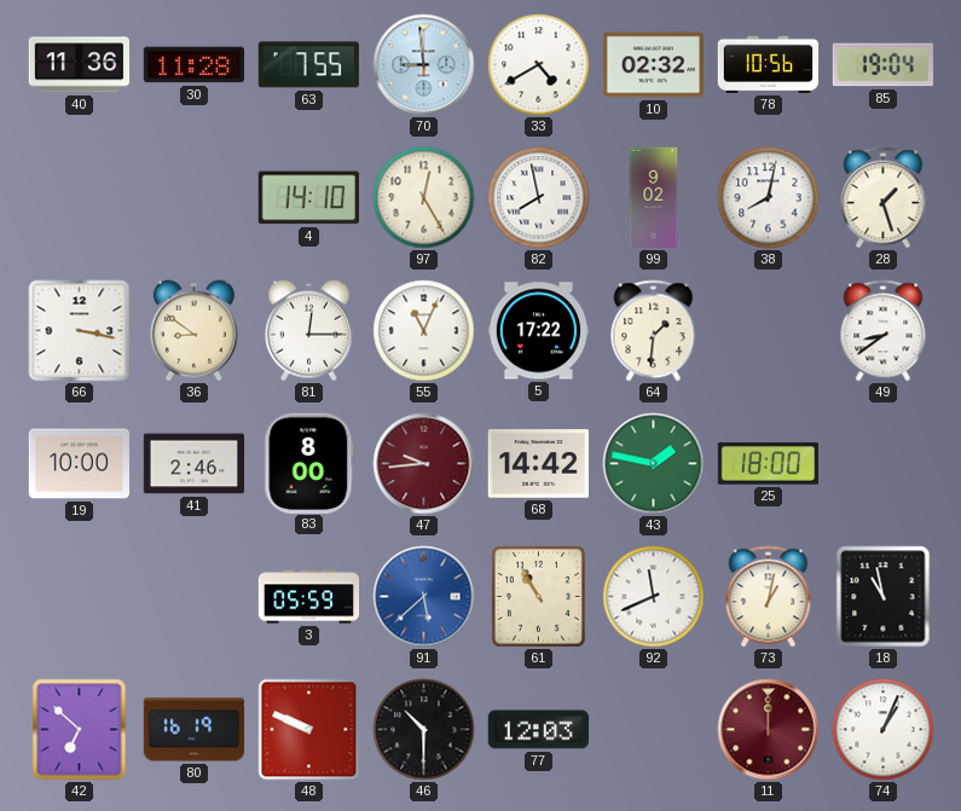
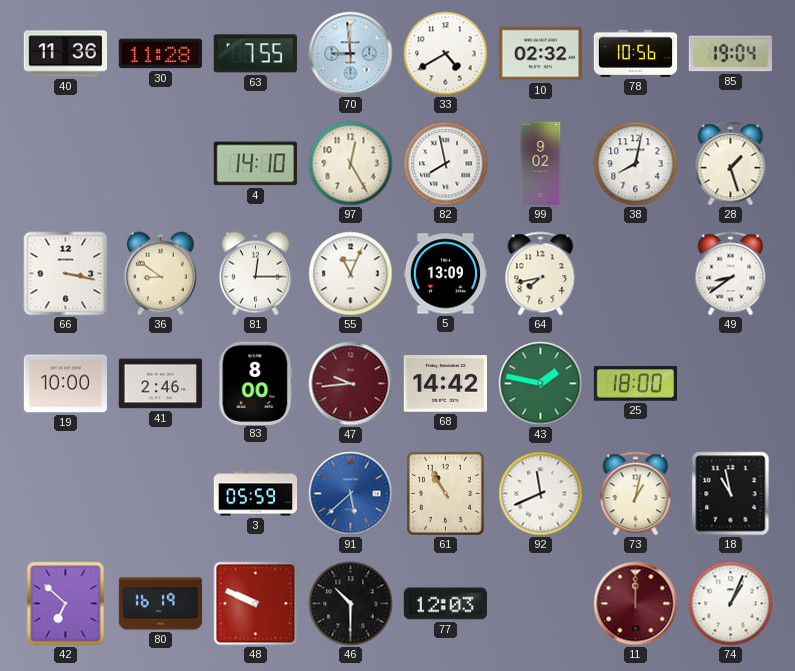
5: 17:22 -> 13:09 (445, 274)
64: 1:31 -> 7:43 (541, 274)
